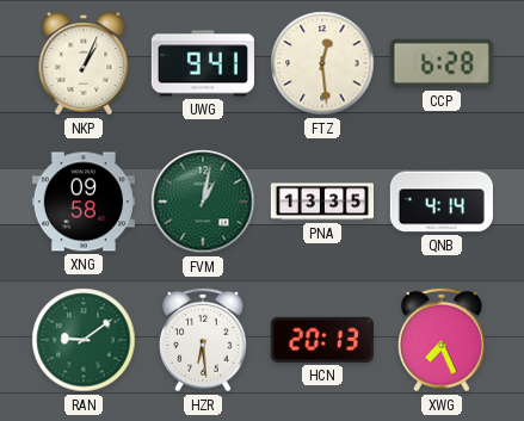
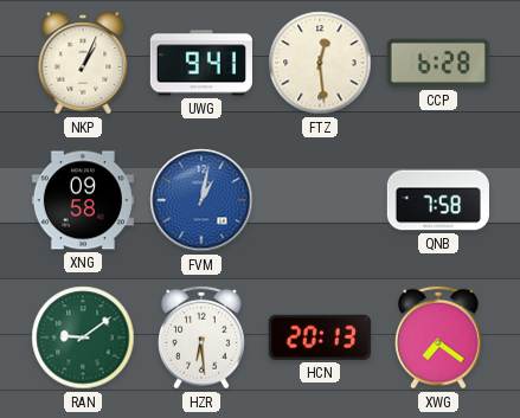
FVM dial: green -> blue (201, 200)
PNA: 13:35 -> none (321, 202)
QNB: 4:14 -> 7:58 (438, 200)
XWG: 7:26 -> 7:21 (439, 337)
